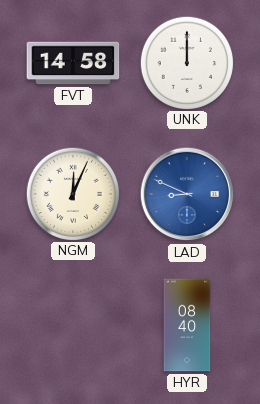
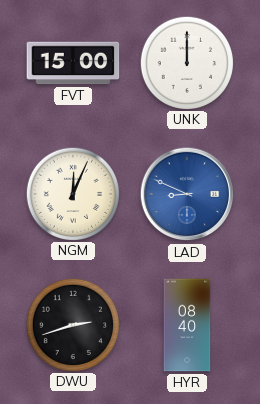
FVT: 14:58 -> 15:00 (73, 63)
DWU: none -> 2:42 (72, 324)
